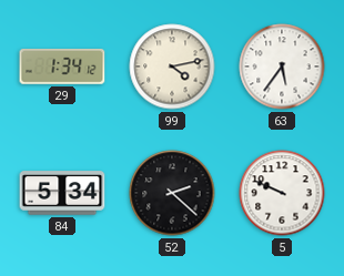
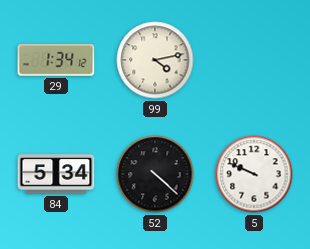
63: 5:36 -> none (282, 67)
52: 2:22 -> 4:22 (155, 174)
